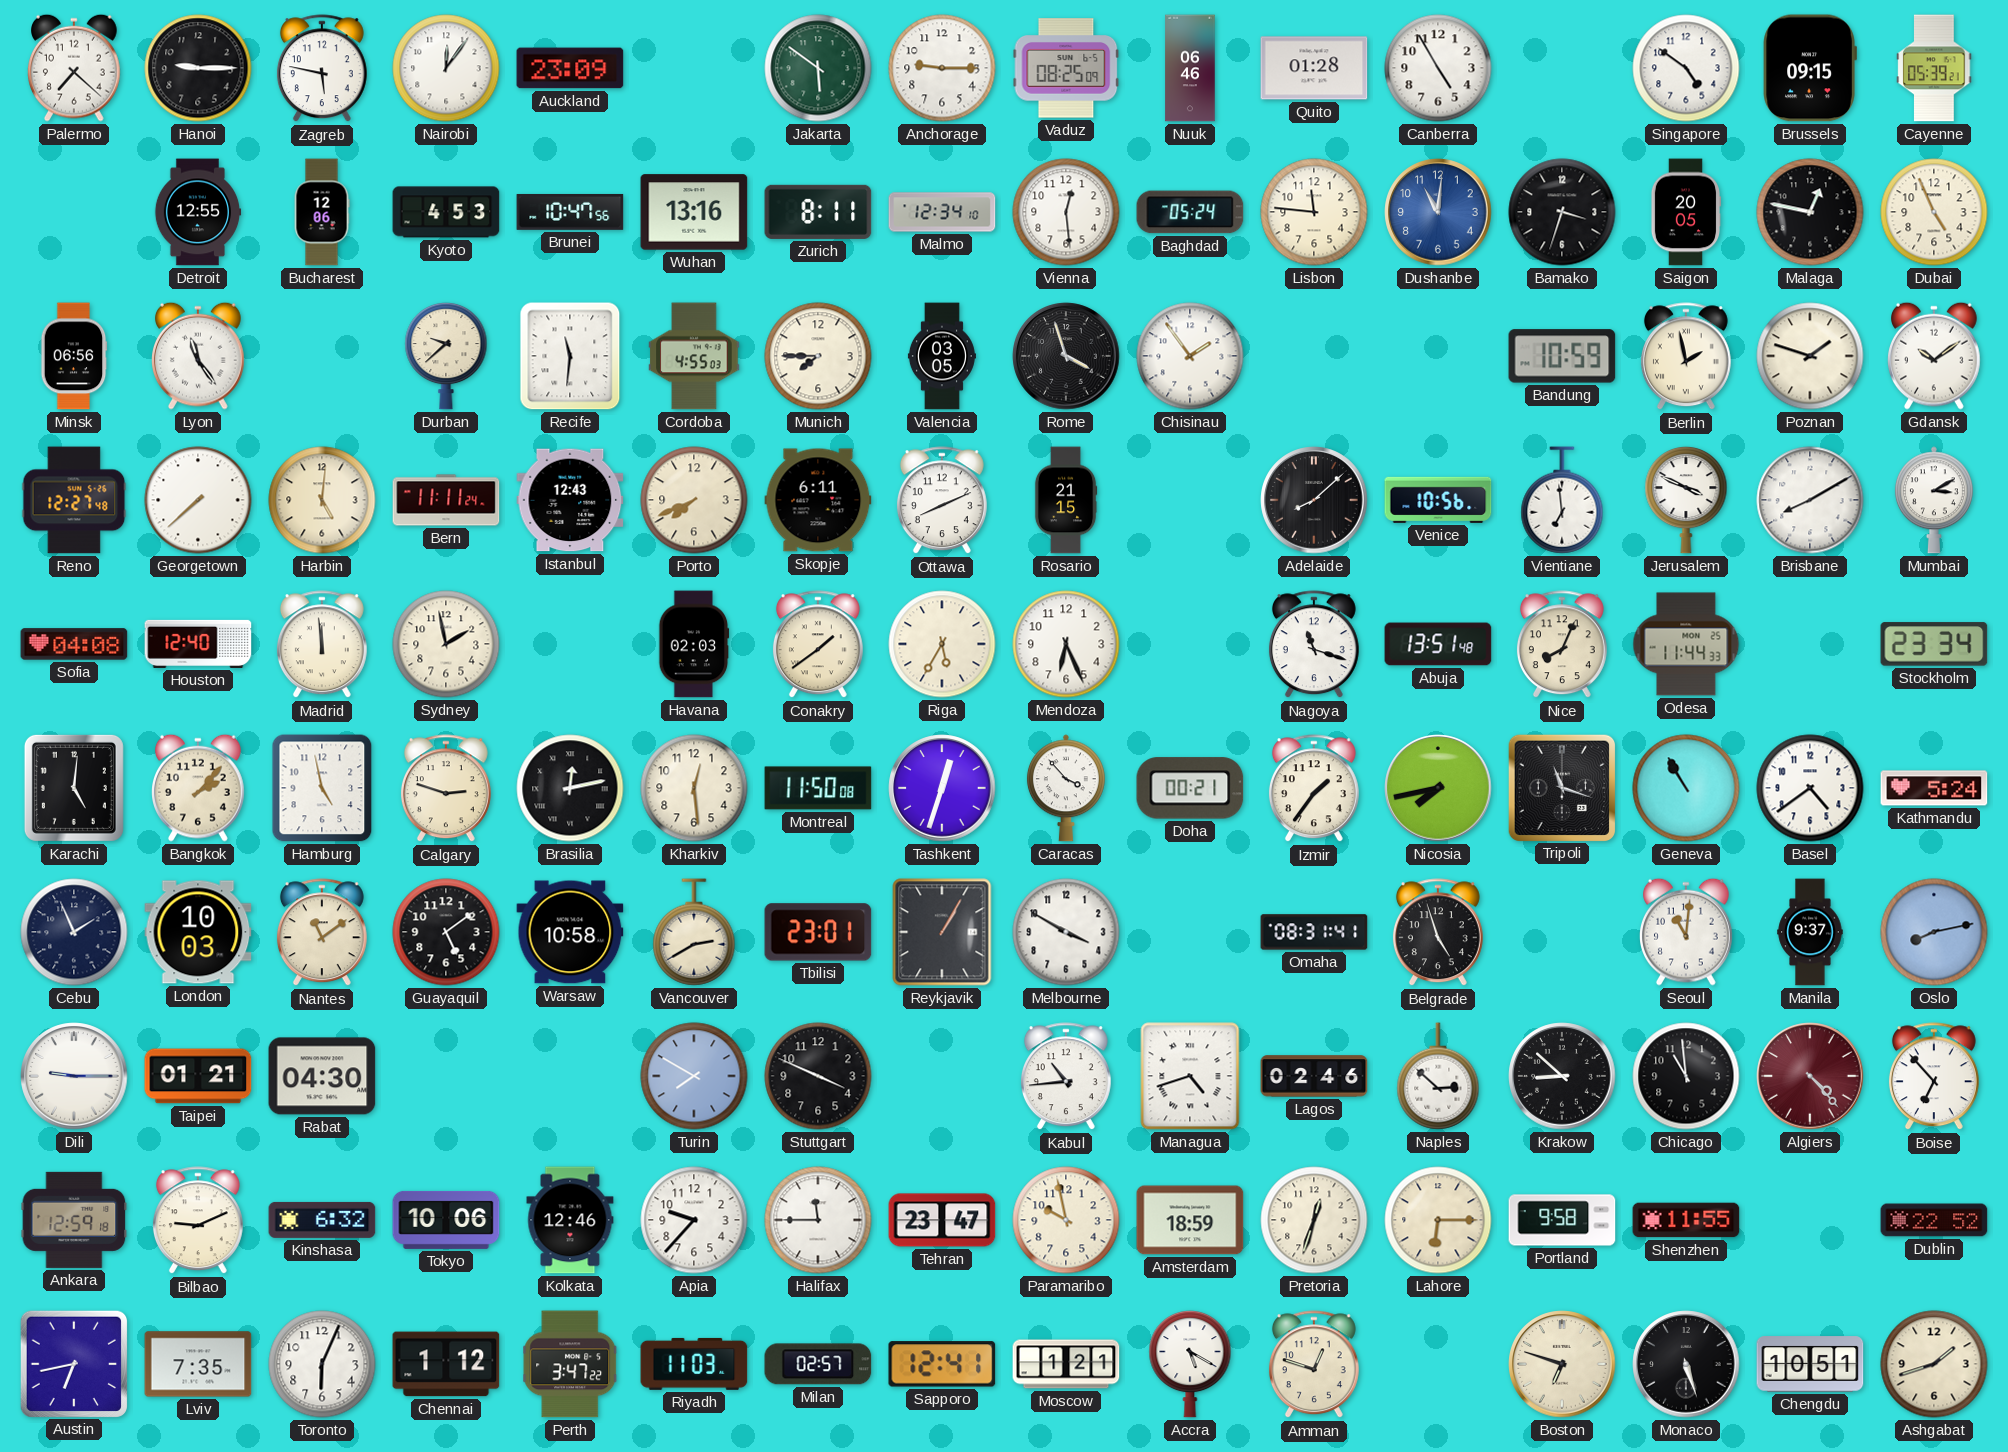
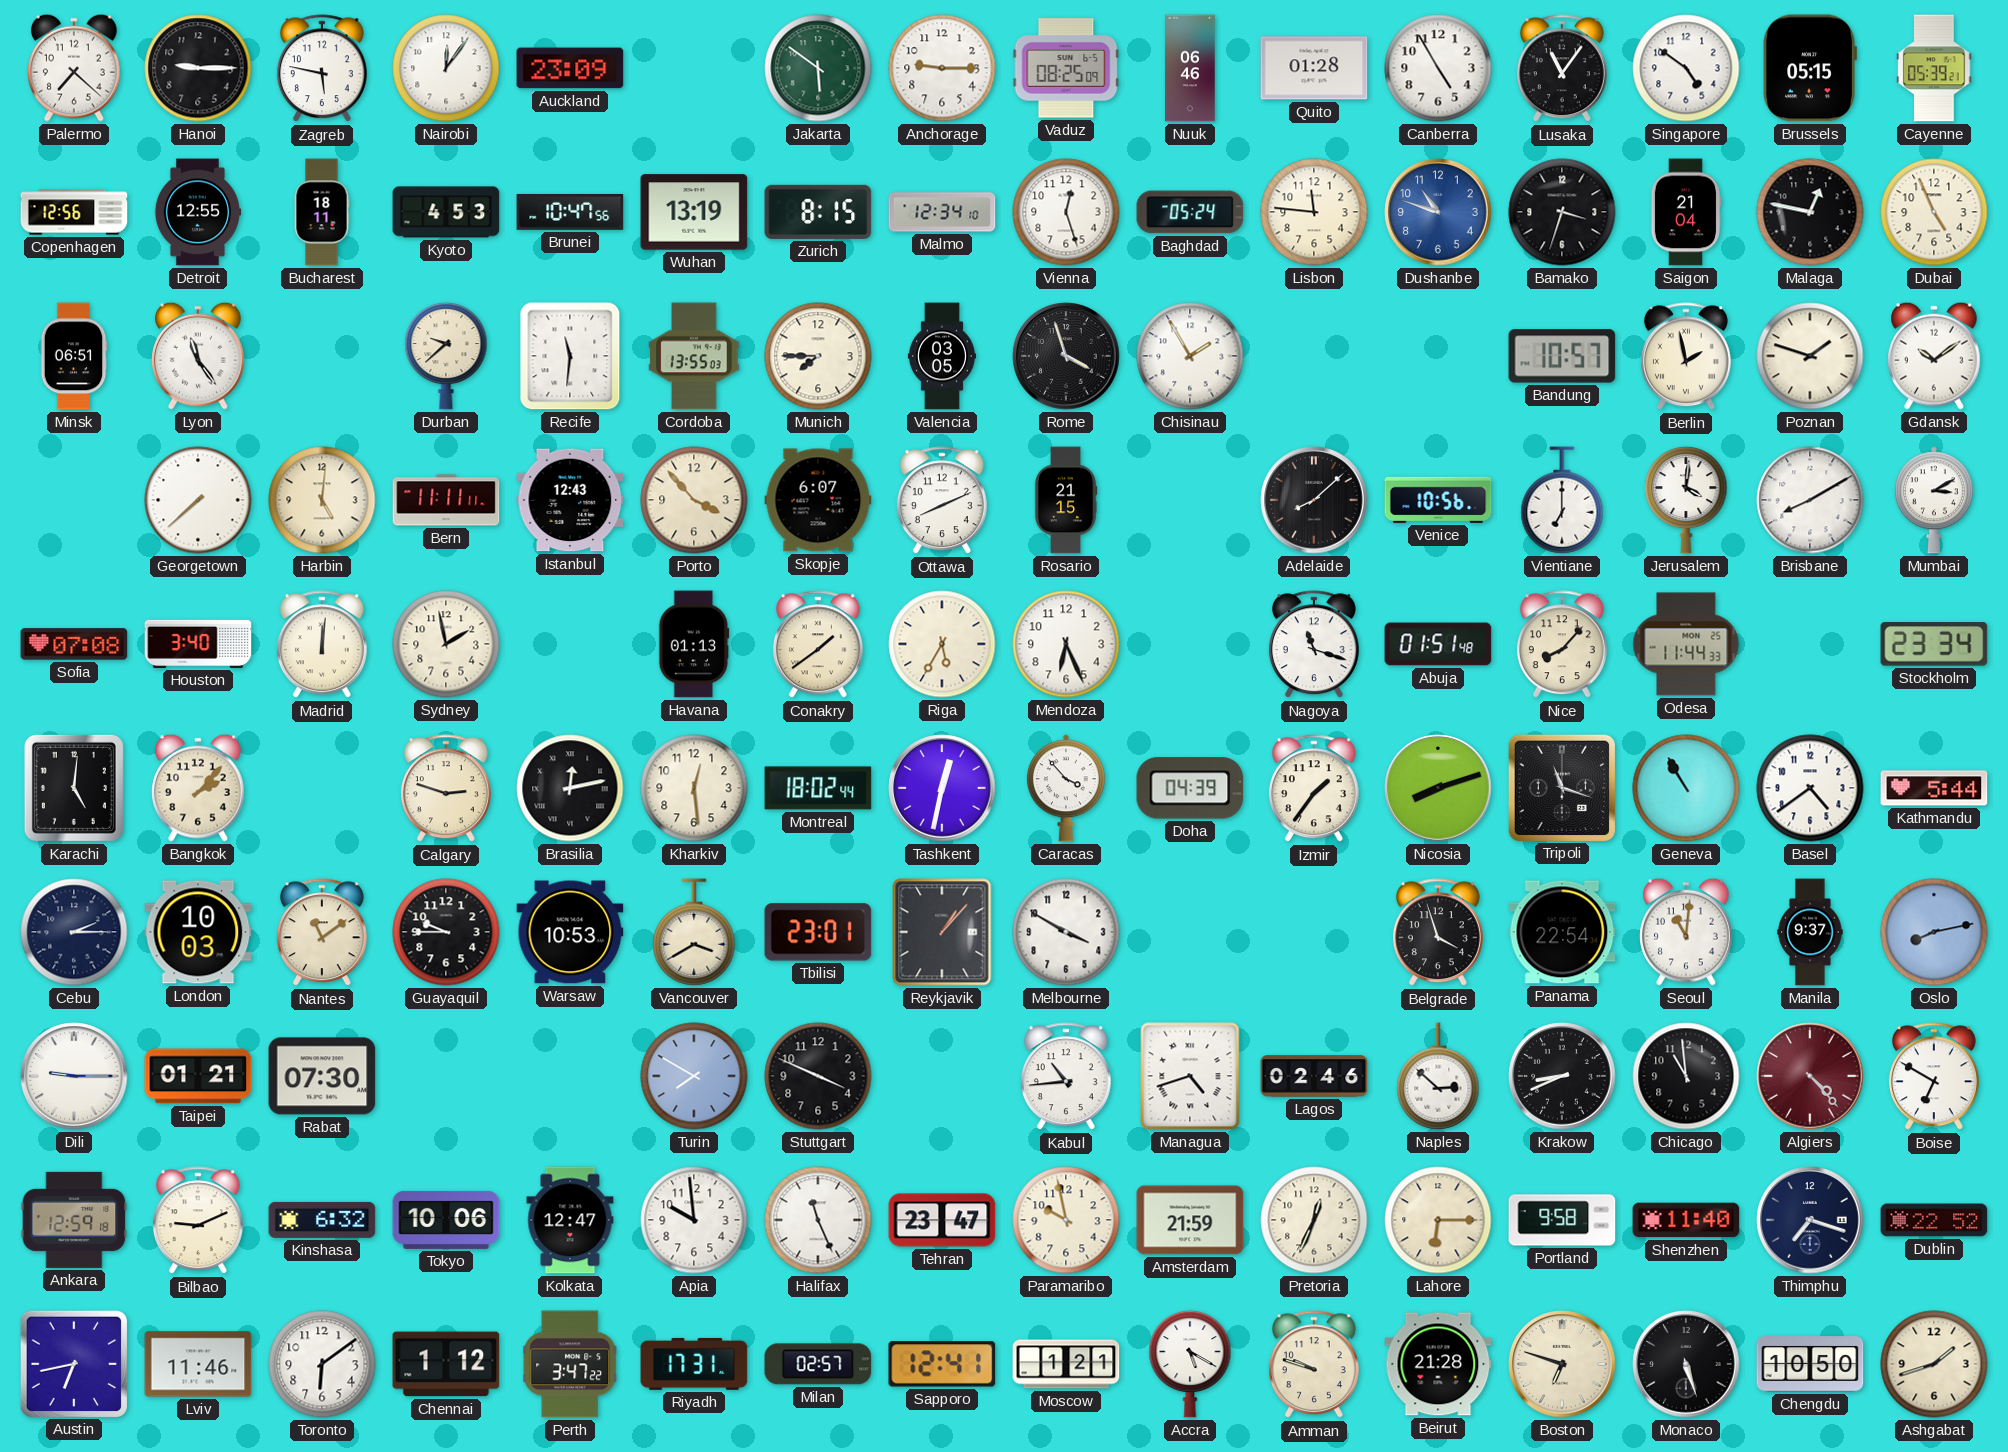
Lusaka: none -> 11:06 (1562, 69)
Brussels: 09:15 -> 05:15 (1810, 68)
Copenhagen: none -> 12:56 (74, 212)
Bucharest: 12:06 -> 18:11 (322, 212)
Wuhan: 13:16 -> 13:19 (694, 212)
Zurich: 8:11 -> 8:15 (818, 212)
Vienna: 12:29 -> 12:27 (1066, 212)
Dushanbe: 11:01 -> 10:48 (1438, 212)
Saigon: 20:05 -> 21:04 (1685, 212)
Minsk: 06:56 -> 06:51 (74, 356)
Cordoba: 4:55 -> 13:55 (694, 356)
Chisinau: 1:54 -> 1:55 (1190, 356)
Bandung: 10:59 -> 10:57 (1562, 356)
Reno: 12:27 -> none (74, 500)
Bern: 11:11:24 -> 11:11:11 (446, 500)
Porto: 7:41 -> 3:53 (694, 500)
Skopje: 6:11 -> 6:07 (818, 500)
Vientiane: 6:59 -> 7:00 (1562, 500)
Jerusalem: 3:49 -> 4:01 (1686, 500)
Sofia: 04:08 -> 07:08 (74, 644)
Houston: 12:40 -> 3:40 (198, 644)
Madrid: 11:59 -> 12:01 (322, 645)
Havana: 02:03 -> 01:13 (694, 644)
Abuja: 13:51 -> 01:51 (1438, 644)
Nice: 8:04 -> 8:07 (1562, 645)
Hamburg: 4:58 -> none (322, 788)
Montreal: 11:50 -> 18:02 (818, 788)
Tashkent: 12:33 -> 12:32 (942, 788)
Doha: 00:21 -> 04:39 (1190, 788)
Nicosia: 7:43 -> 8:12 (1438, 788)
Kathmandu: 5:24 -> 5:44 (1934, 788)
Cebu: 1:56 -> 2:15 (74, 932)
Guayaquil: 5:09 -> 9:45 (446, 932)
Warsaw: 10:58 -> 10:53 (570, 932)
Vancouver: 2:40 -> 3:40 (694, 932)
Reykjavik: 1:05 -> 1:07 (942, 932)
Omaha: 08:31 -> none (1314, 932)
Belgrade: 4:57 -> 3:57 (1438, 933)
Panama: none -> 22:54 (1562, 932)
Rabat: 04:30 -> 07:30 (322, 1076)
Krakow: 8:52 -> 8:41 (1562, 1076)
Boise: 6:53 -> 6:50 (1934, 1077)
Kolkata: 12:46 -> 12:47 (570, 1220)
Apia: 9:37 -> 9:59 (694, 1220)
Halifax: 11:45 -> 11:26 (818, 1220)
Amsterdam: 18:59 -> 21:59 (1190, 1220)
Pretoria: 12:33 -> 12:34 (1314, 1220)
Shenzhen: 11:55 -> 11:40 (1686, 1220)
Thimphu: none -> 7:18 (1810, 1220)
Lviv: 7:35 -> 11:46 (198, 1364)
Toronto: 6:04 -> 6:09 (322, 1364)
Riyadh: 11:03 -> 17:31 (694, 1364)
Amman: 12:48 -> 9:48 (1314, 1365)
Beirut: none -> 21:28 (1438, 1364)
Chengdu: 10:51 -> 10:50 (1810, 1364)
